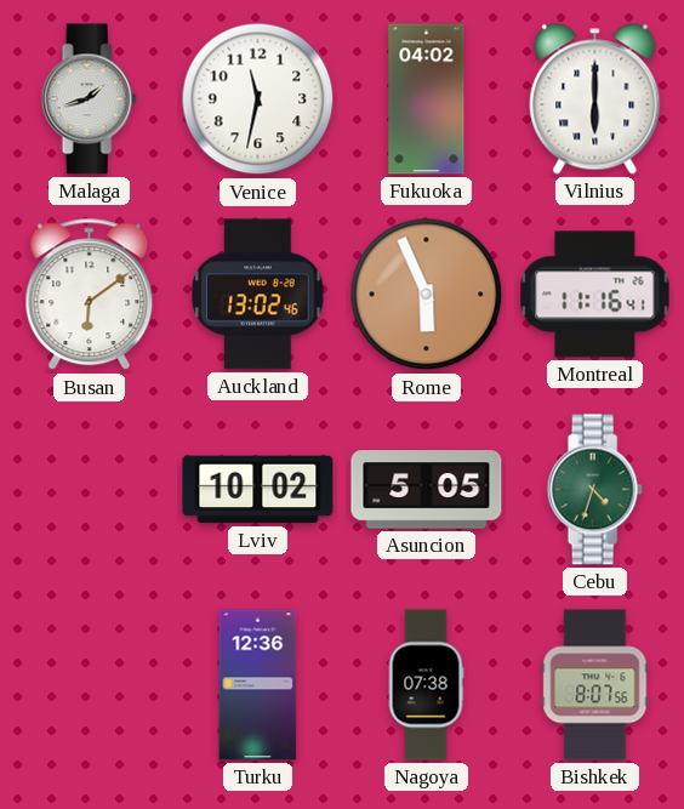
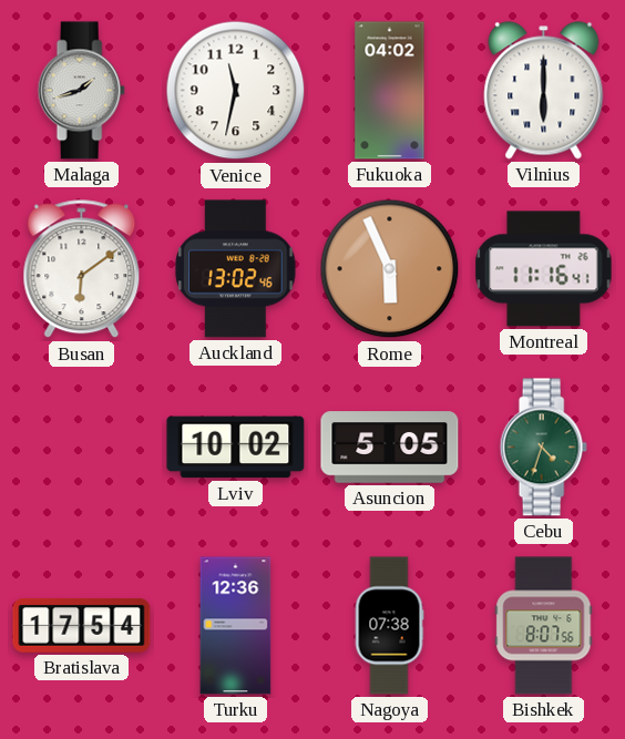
Bratislava: none -> 17:54 (82, 626)
